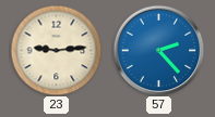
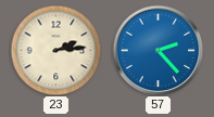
23: 9:14 -> 2:14 (55, 50)
